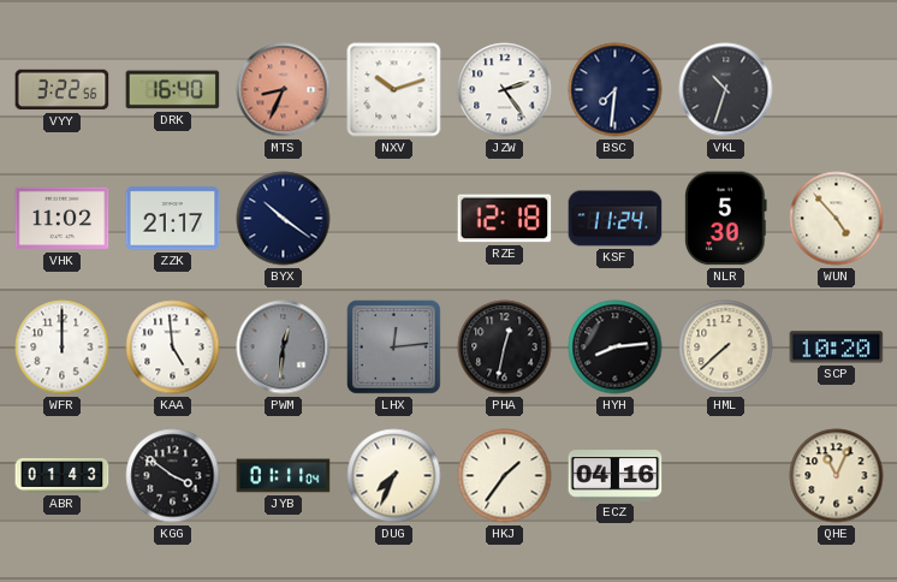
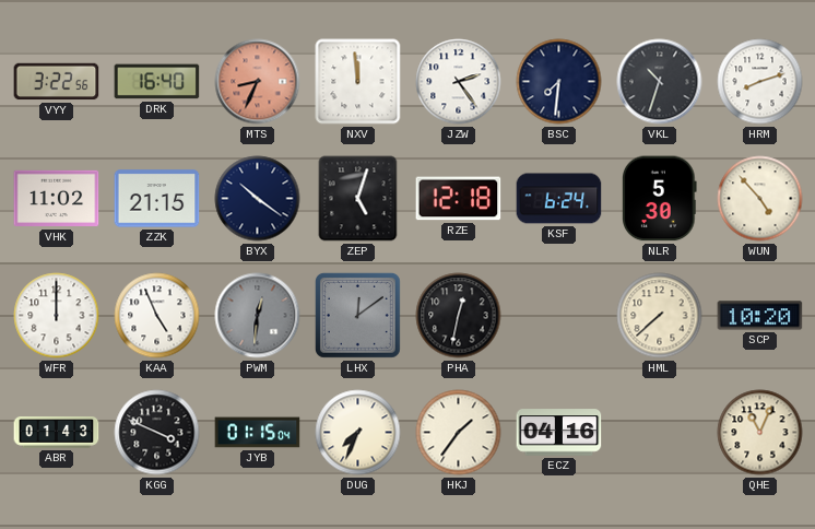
NXV: 10:12 -> 11:59 (358, 82)
HRM: none -> 8:12 (760, 82)
ZZK: 21:17 -> 21:15 (157, 199)
ZEP: none -> 5:03 (358, 199)
KSF: 11:24 -> 6:24 (559, 199)
KAA: 4:59 -> 4:56 (157, 316)
LHX: 12:14 -> 12:09 (357, 315)
HYH: 8:14 -> none (616, 348)
KGG: 3:51 -> 3:49 (157, 433)
JYB: 01:11 -> 01:15 (258, 433)
